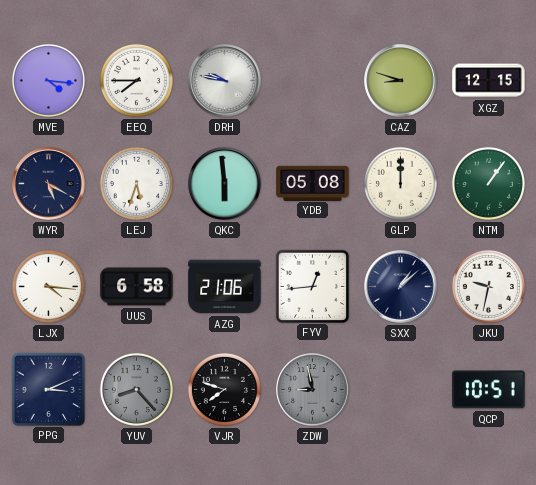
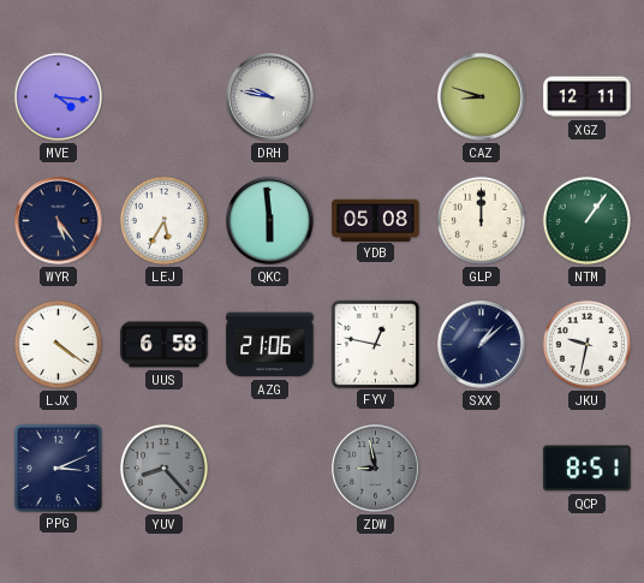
EEQ: 7:45 -> none (136, 80)
XGZ: 12:15 -> 12:11 (588, 97)
WYR: 5:20 -> 5:24 (59, 221)
LEJ: 5:33 -> 5:35 (163, 220)
LJX: 4:16 -> 4:21 (58, 344)
FYV: 12:44 -> 12:47 (375, 344)
VJR: 7:48 -> none (224, 389)
QCP: 10:51 -> 8:51 (588, 469)
